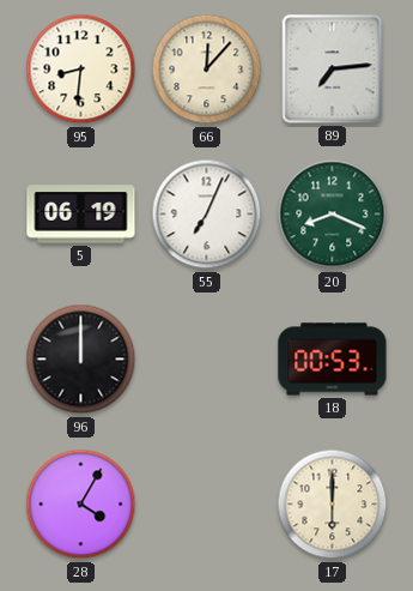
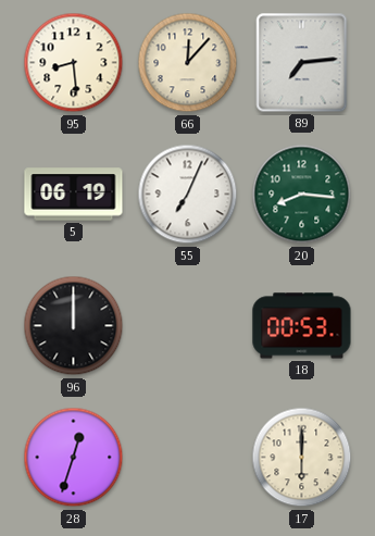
95: 8:31 -> 8:29 (74, 63)
20: 8:19 -> 8:16 (302, 195)
28: 4:05 -> 12:33 (74, 458)
